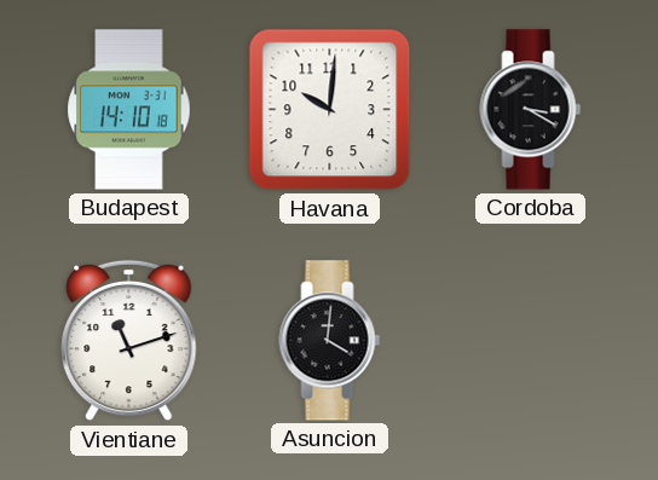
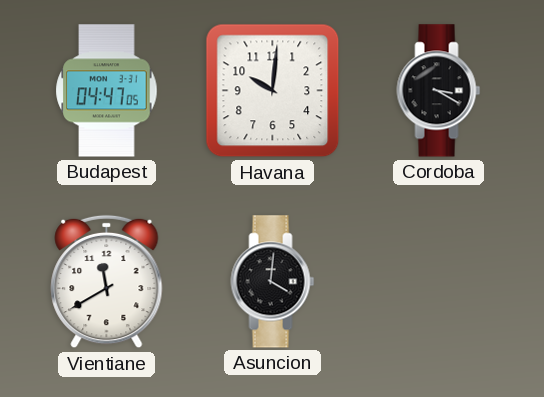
Budapest: 14:10 -> 04:47 (107, 91)
Vientiane: 11:12 -> 11:40 (107, 282)
